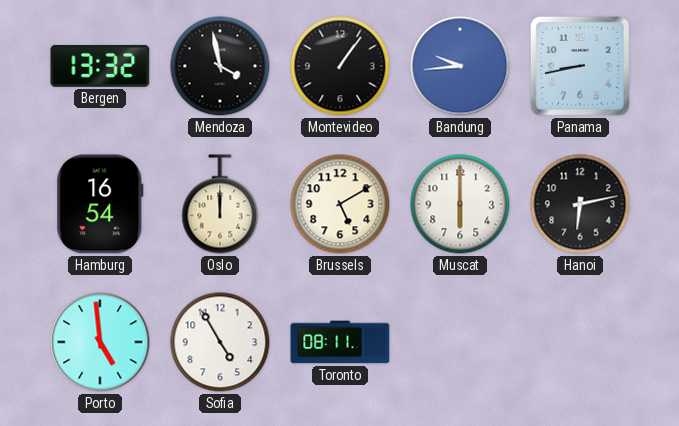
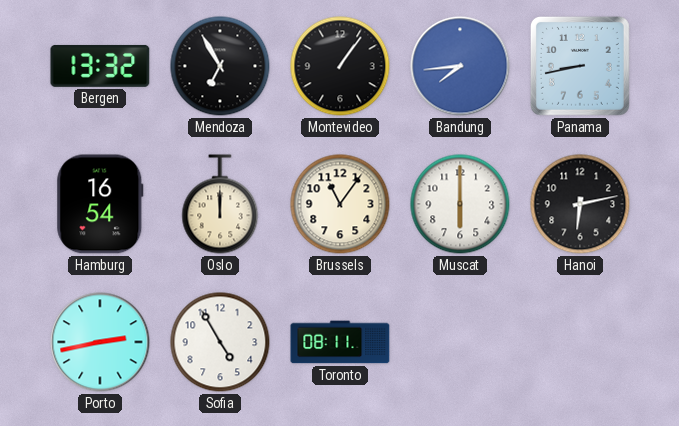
Mendoza: 3:58 -> 6:55 (220, 66)
Bandung: 9:44 -> 7:44 (460, 66)
Brussels: 5:10 -> 11:06 (340, 204)
Porto: 4:59 -> 2:43 (100, 342)
